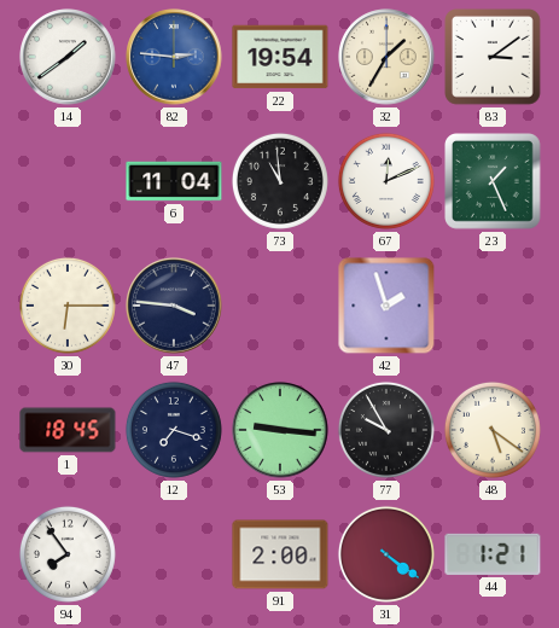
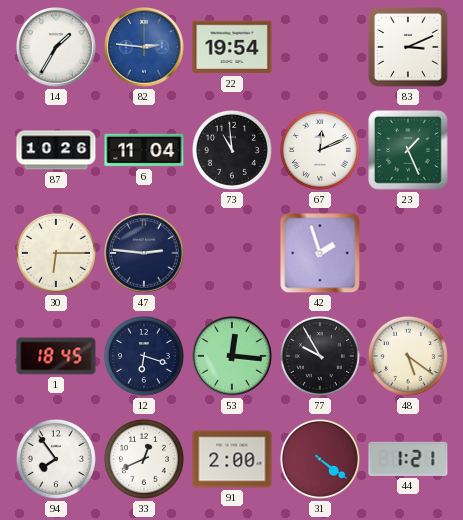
14: 1:39 -> 1:35 (56, 47)
32: 1:35 -> none (386, 57)
83: 3:09 -> 3:11 (409, 48)
87: none -> 10:26 (56, 150)
47: 3:46 -> 2:46 (144, 253)
12: 7:18 -> 6:18 (144, 356)
53: 9:16 -> 12:16 (232, 356)
33: none -> 12:41 (144, 459)
